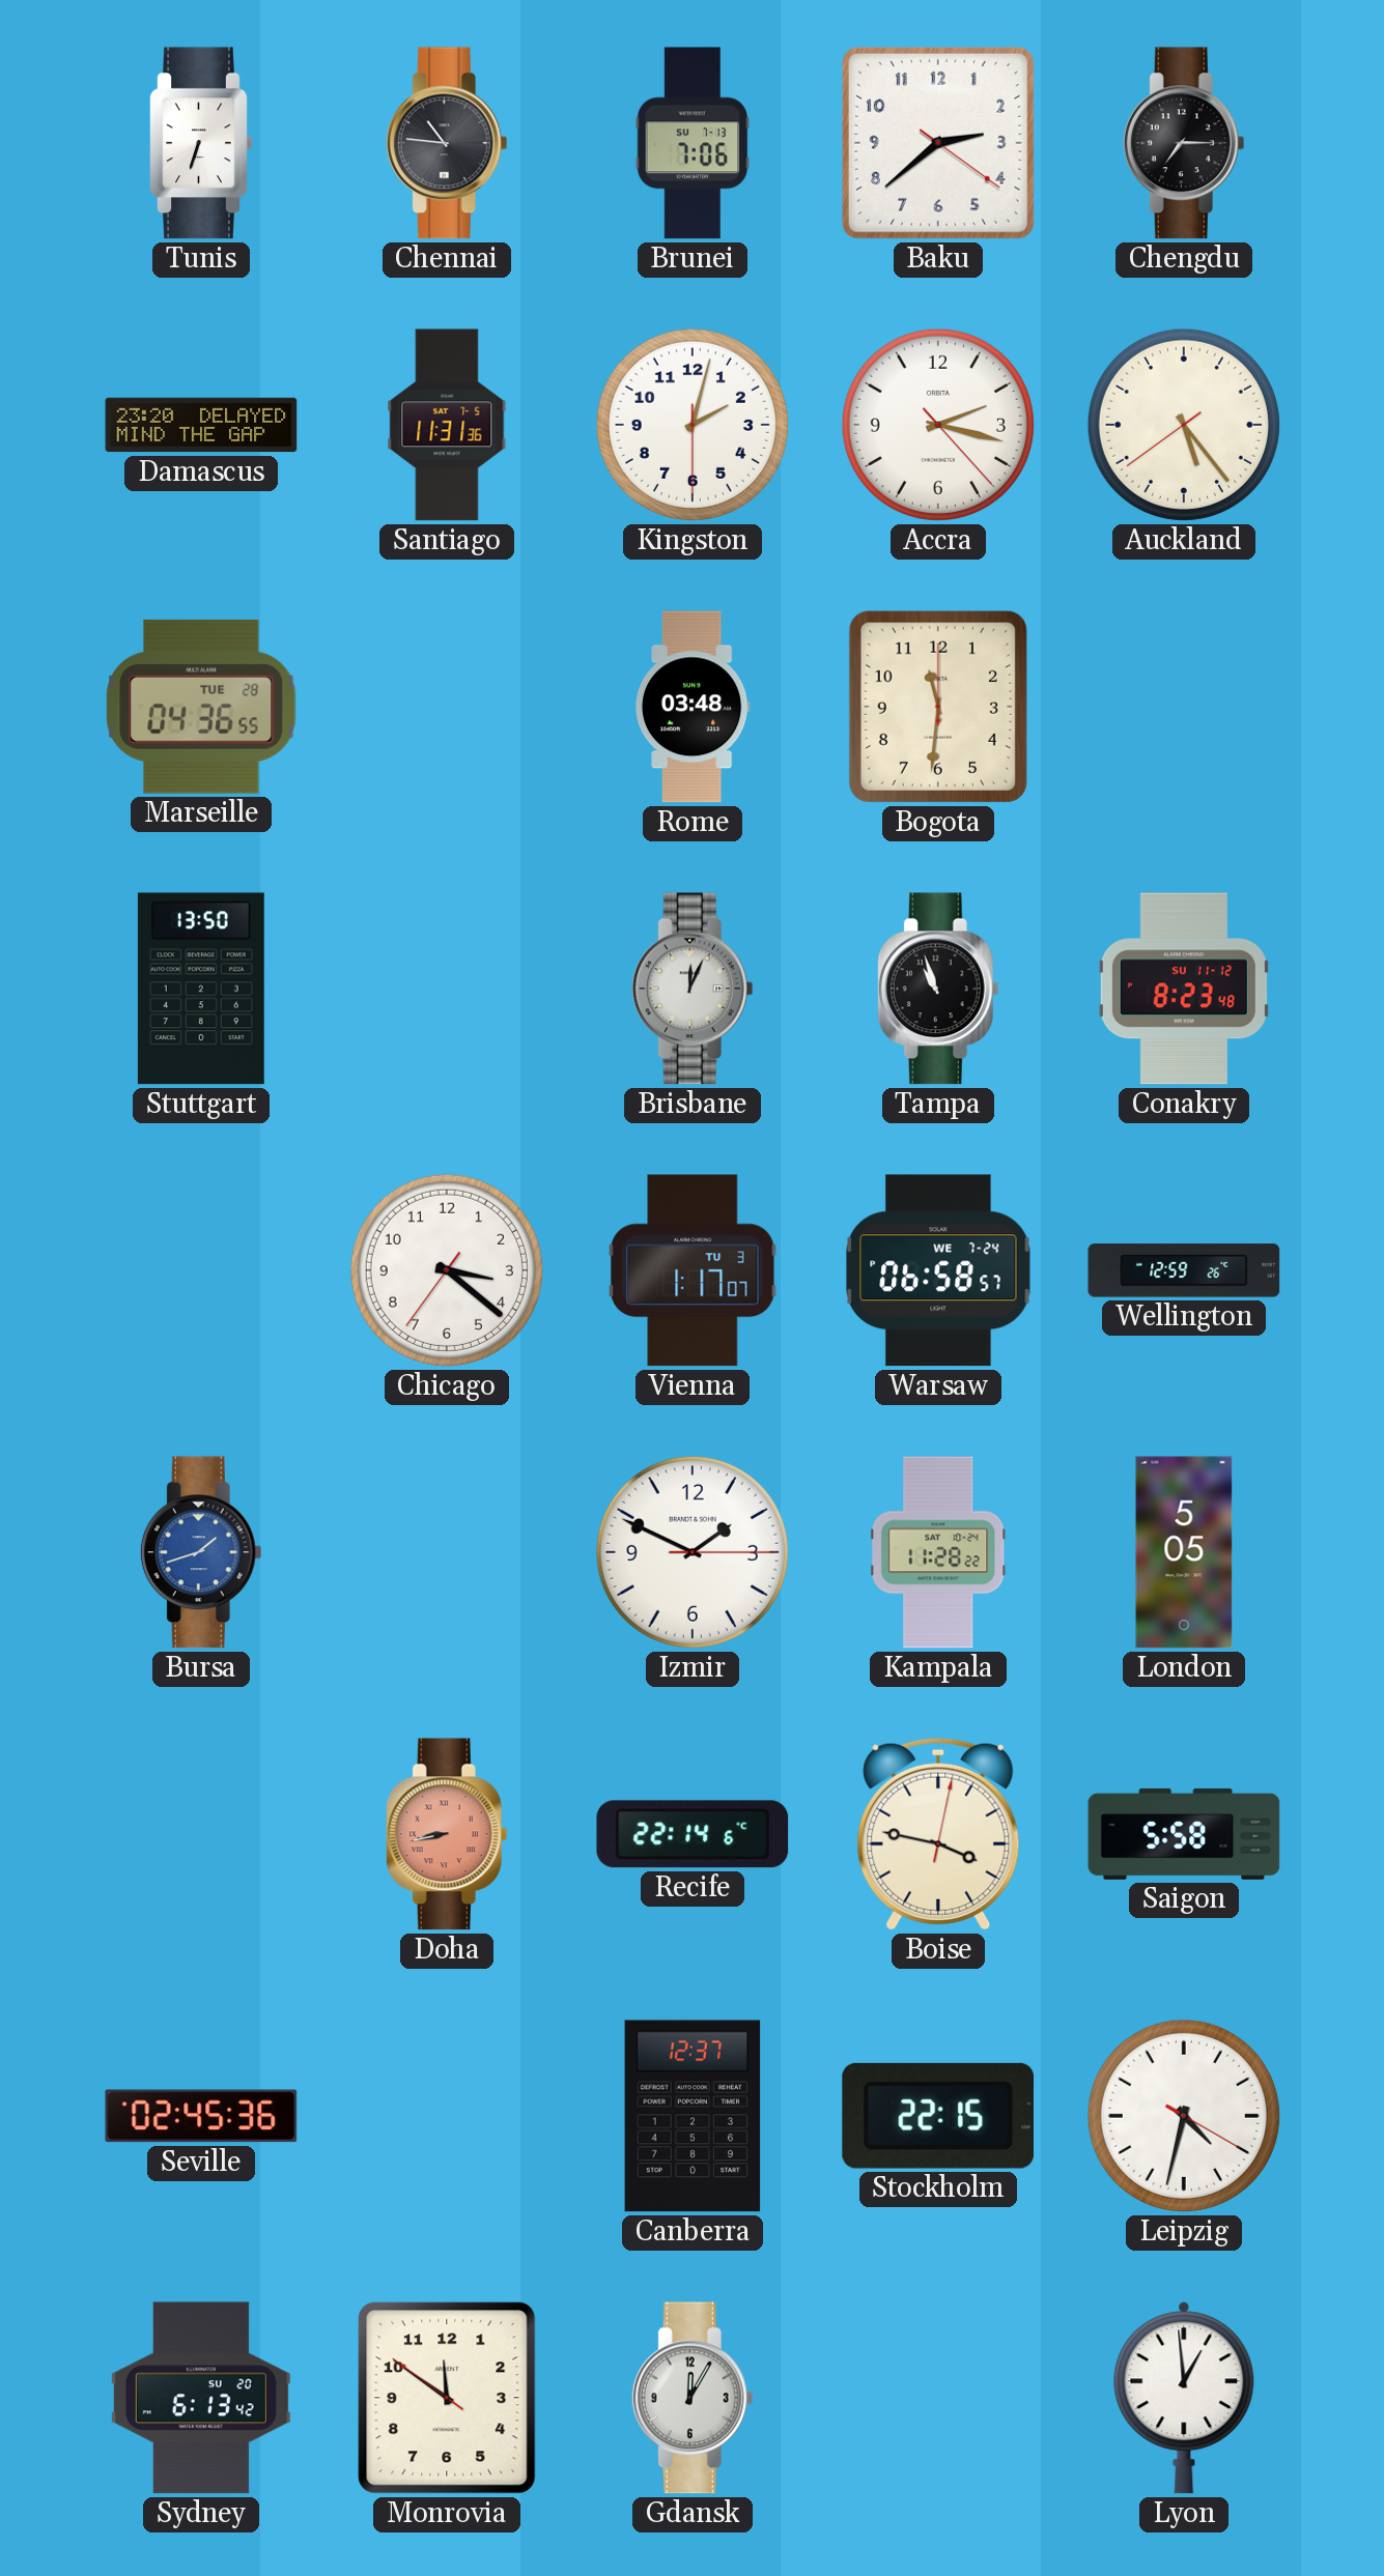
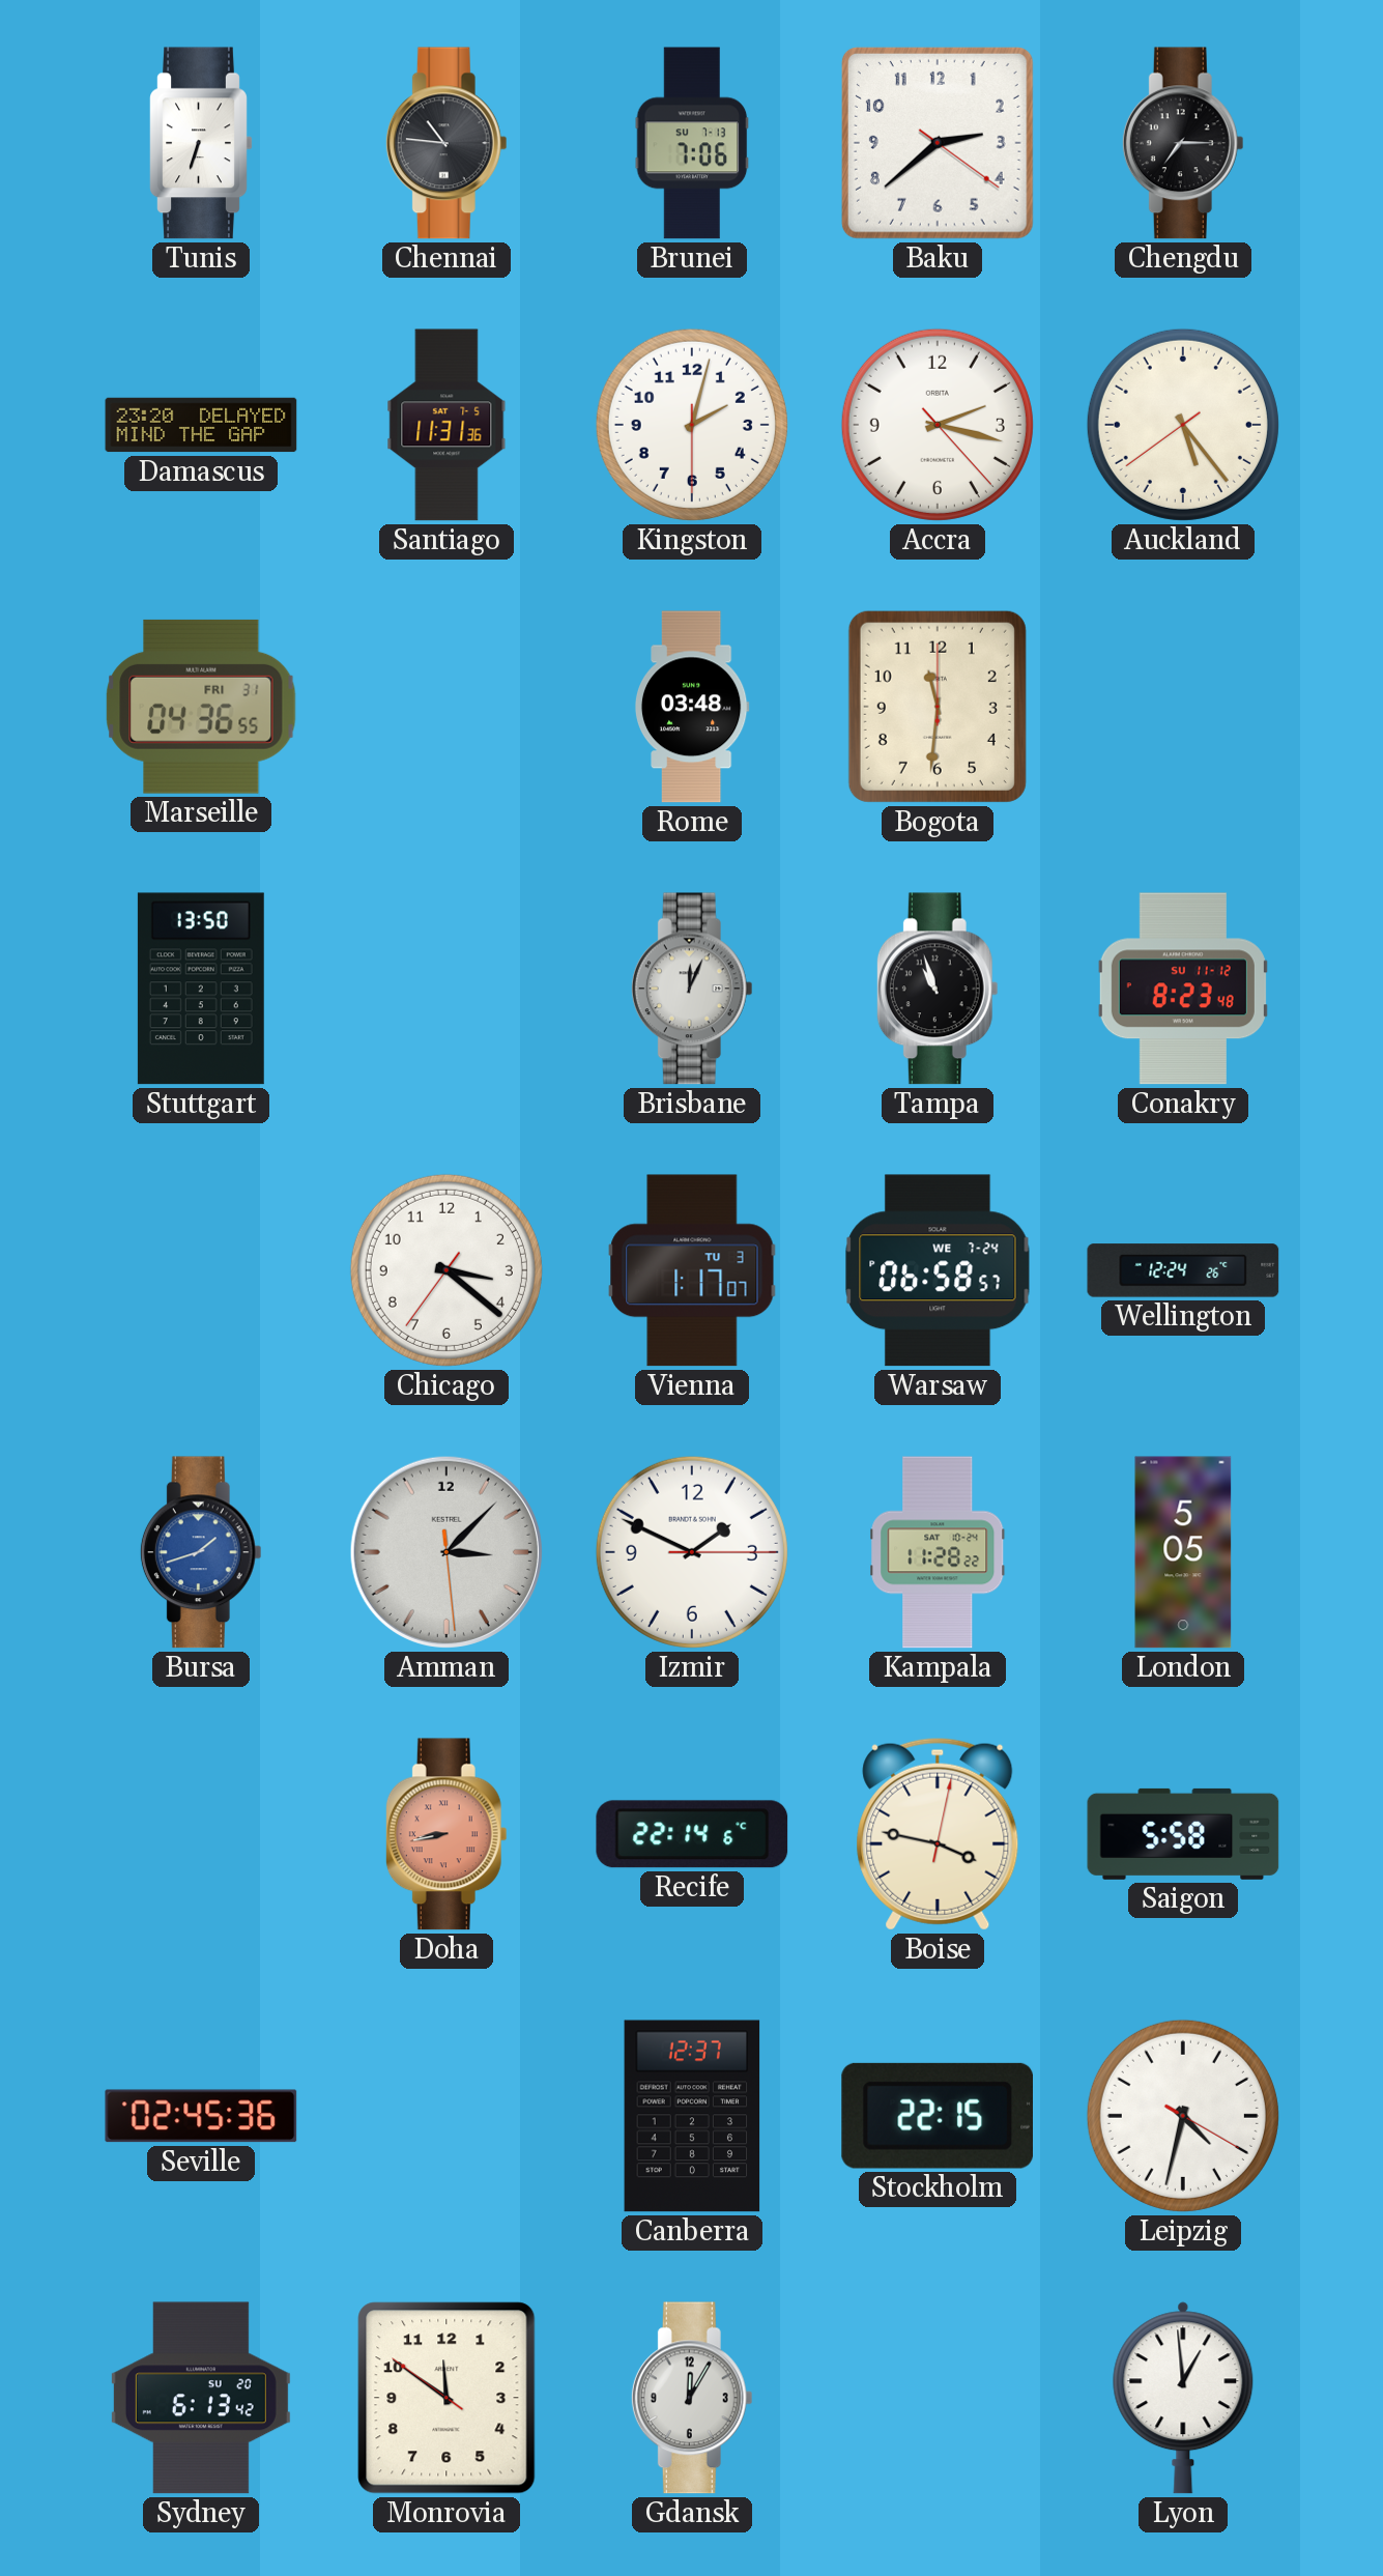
Marseille date: TUE 28 -> FRI 31 (201, 707)
Wellington: 12:59 -> 12:24 (1183, 1270)
Amman: none -> 3:07 (446, 1552)
